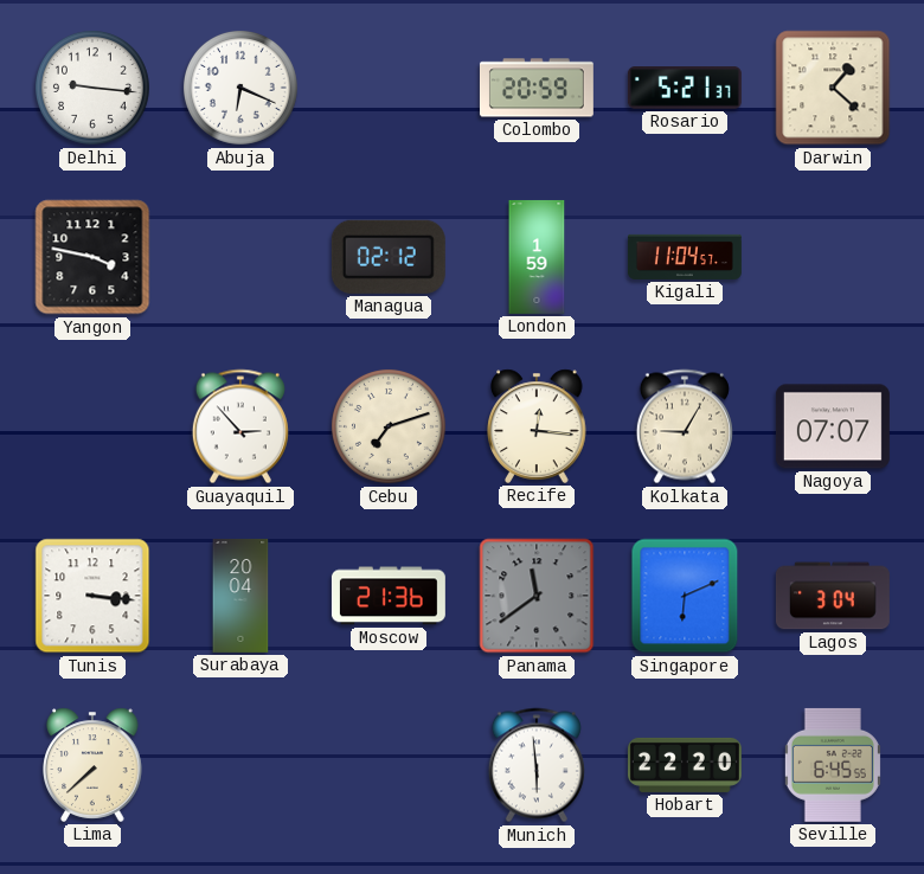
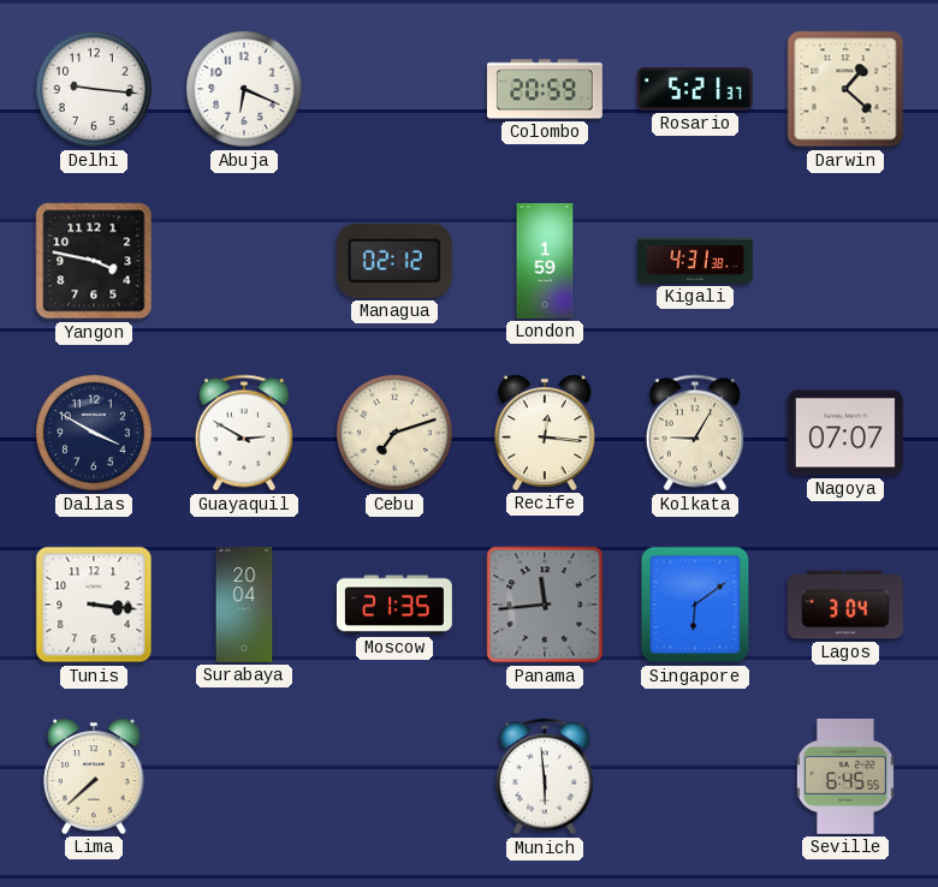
Kigali: 11:04 -> 4:31 (695, 261)
Dallas: none -> 3:50 (94, 433)
Guayaquil: 2:53 -> 2:50 (244, 433)
Moscow: 21:36 -> 21:35 (394, 605)
Panama: 11:39 -> 11:44 (545, 605)
Singapore: 6:11 -> 6:09 (695, 605)
Hobart: 22:20 -> none (685, 765)
